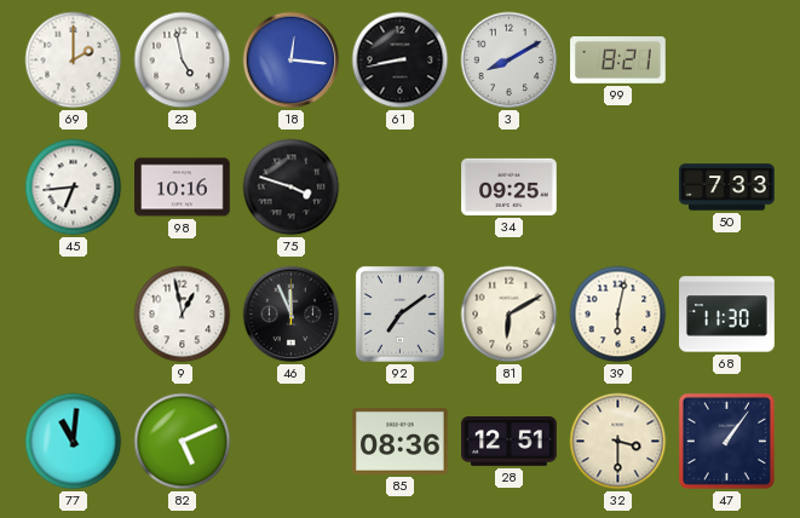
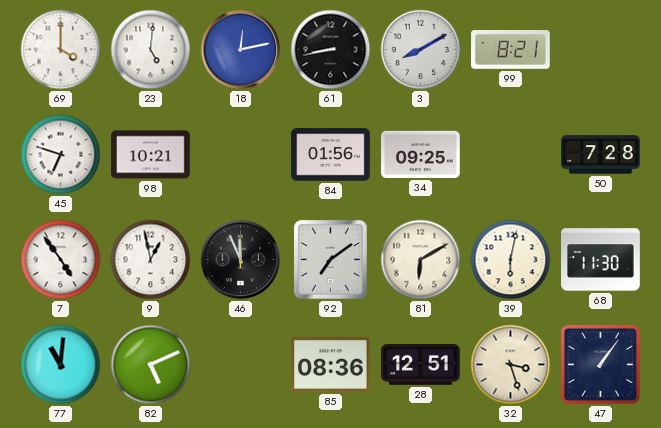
69: 2:00 -> 4:00 (61, 50)
23: 4:58 -> 5:01 (151, 50)
18: 12:16 -> 12:13 (241, 50)
45: 6:44 -> 6:48 (61, 155)
98: 10:16 -> 10:21 (151, 155)
75: 3:48 -> none (292, 188)
84: none -> 01:56 (331, 155)
50: 7:33 -> 7:28 (601, 155)
7: none -> 4:54 (61, 260)
32: 3:30 -> 3:27 (511, 365)
